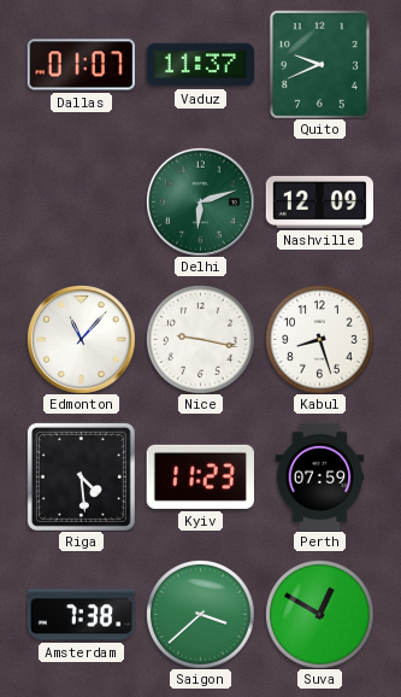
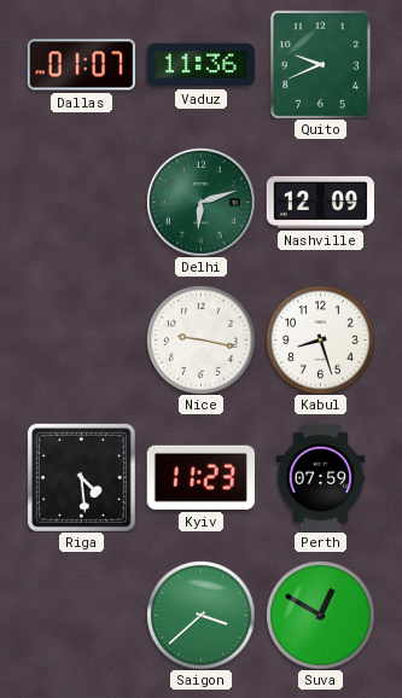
Vaduz: 11:37 -> 11:36 (200, 65)
Edmonton: 11:07 -> none (82, 340)
Amsterdam: 7:38 -> none (81, 615)
